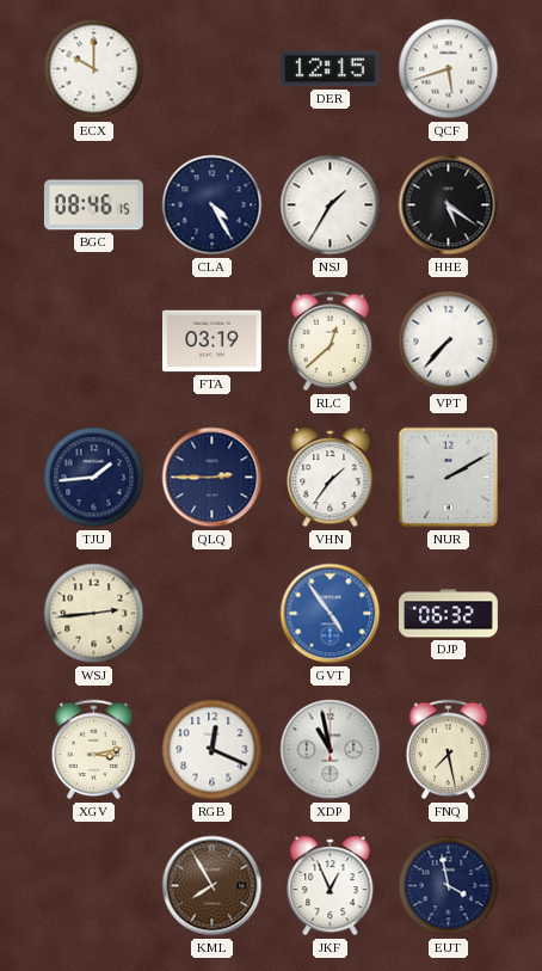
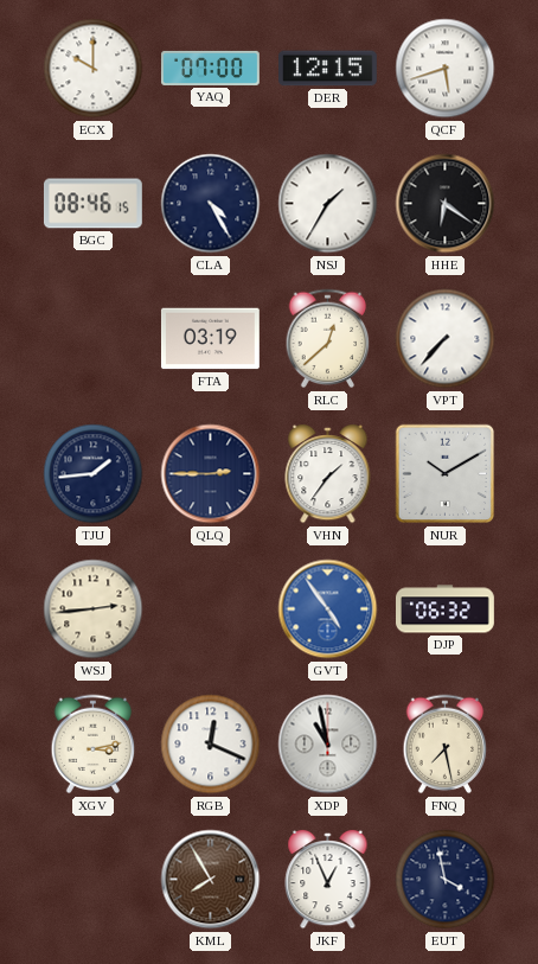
YAQ: none -> 07:00 (211, 68)
HHE: 5:21 -> 6:21 (446, 204)
NUR: 2:10 -> 10:10 (446, 474)
